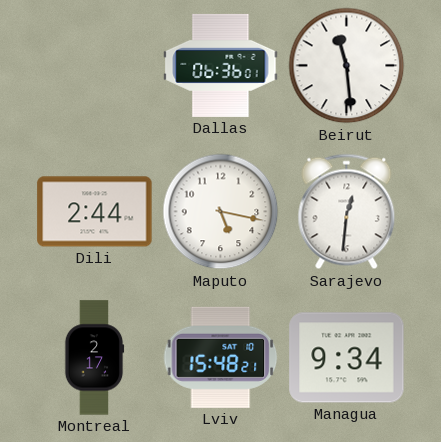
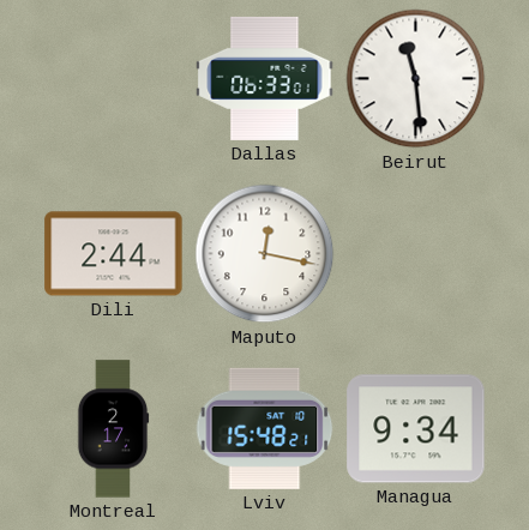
Dallas: 06:36 -> 06:33 (265, 78)
Maputo: 5:17 -> 12:17 (265, 254)
Sarajevo: 12:31 -> none (347, 212)
